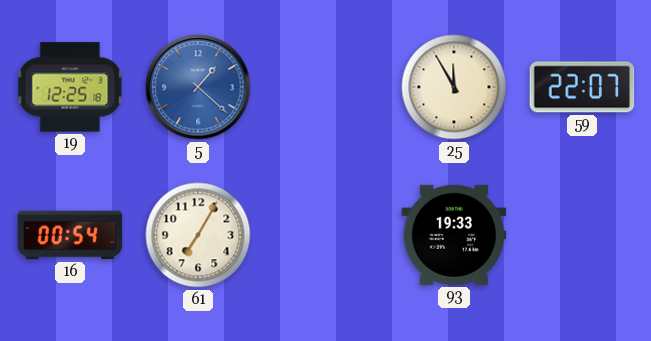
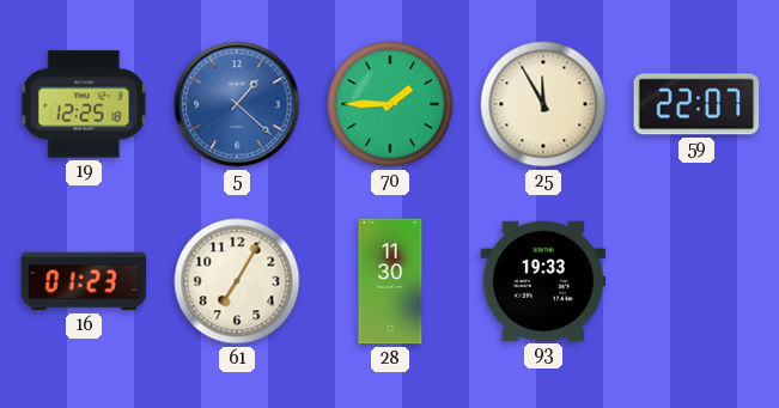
70: none -> 1:45 (390, 104)
16: 00:54 -> 01:23 (84, 281)
28: none -> 11:30 (390, 281)
